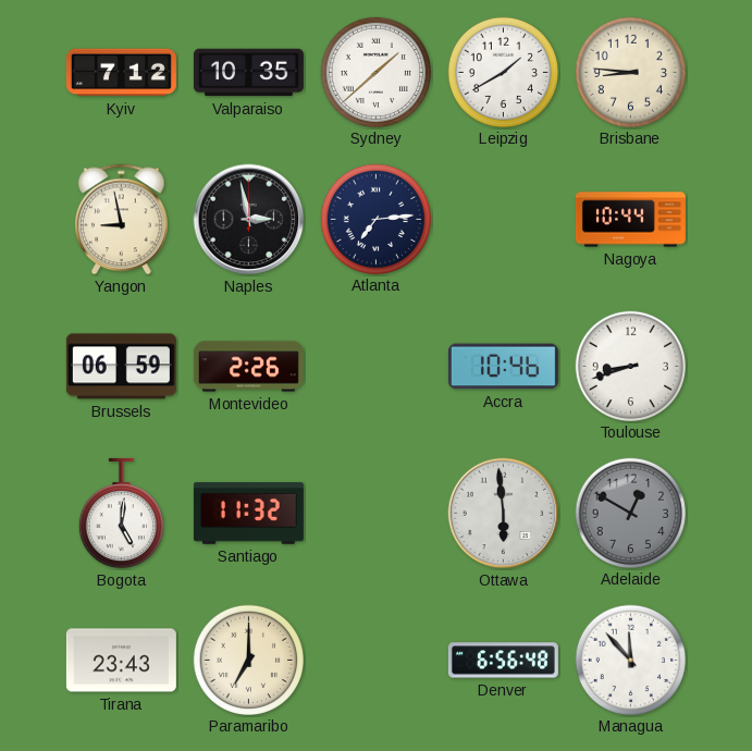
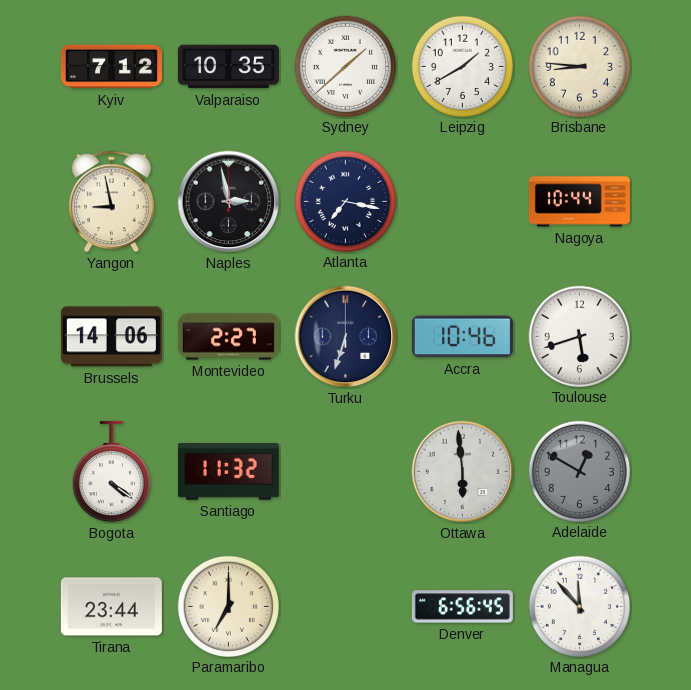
Atlanta: 7:14 -> 7:17 (345, 201)
Brussels: 06:59 -> 14:06 (111, 337)
Montevideo: 2:26 -> 2:27 (228, 337)
Turku: none -> 6:33 (346, 337)
Toulouse: 8:42 -> 5:42 (579, 336)
Bogota: 5:01 -> 4:21 (111, 472)
Tirana: 23:43 -> 23:44 (111, 607)
Denver: 6:56:48 -> 6:56:45 (462, 607)
